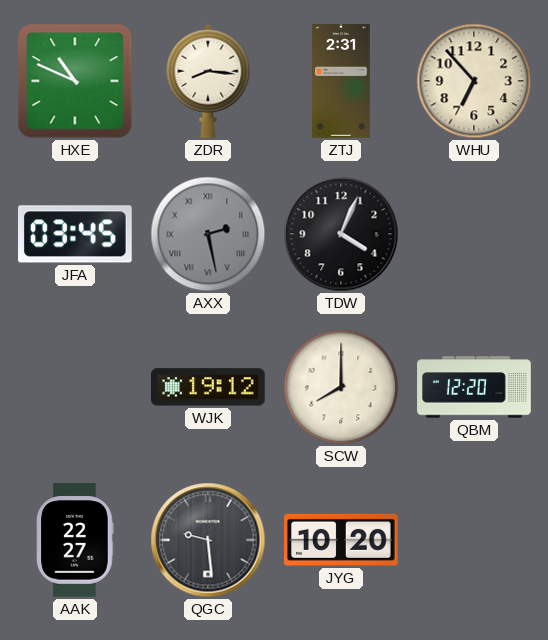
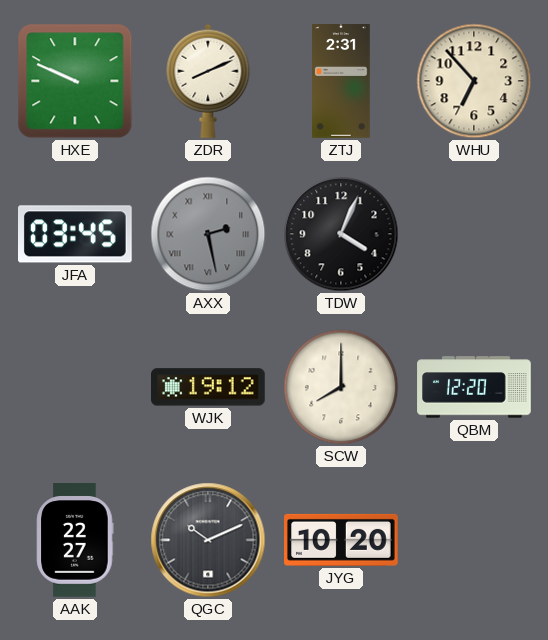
HXE: 10:49 -> 9:49 (75, 81)
ZDR: 8:16 -> 8:11 (208, 81)
QGC: 9:29 -> 10:11 (208, 540)
